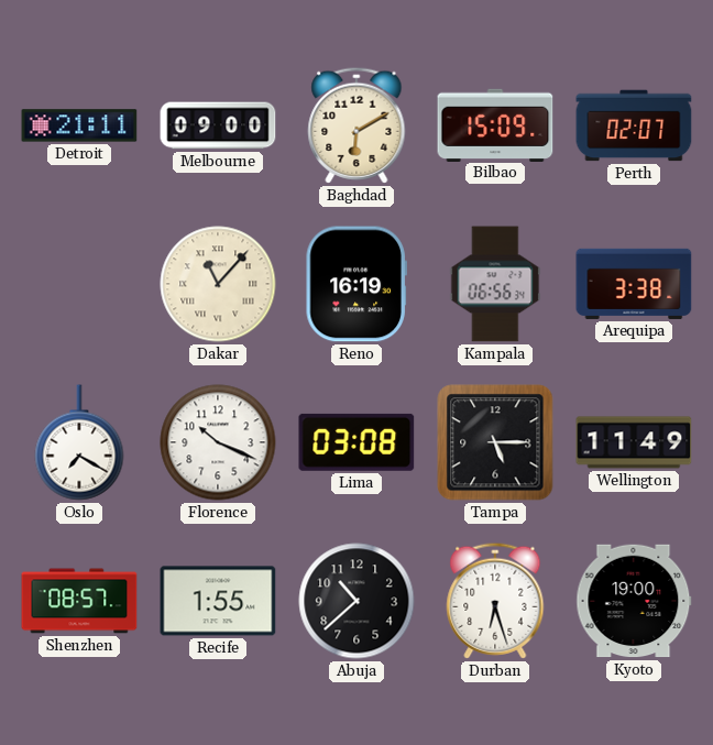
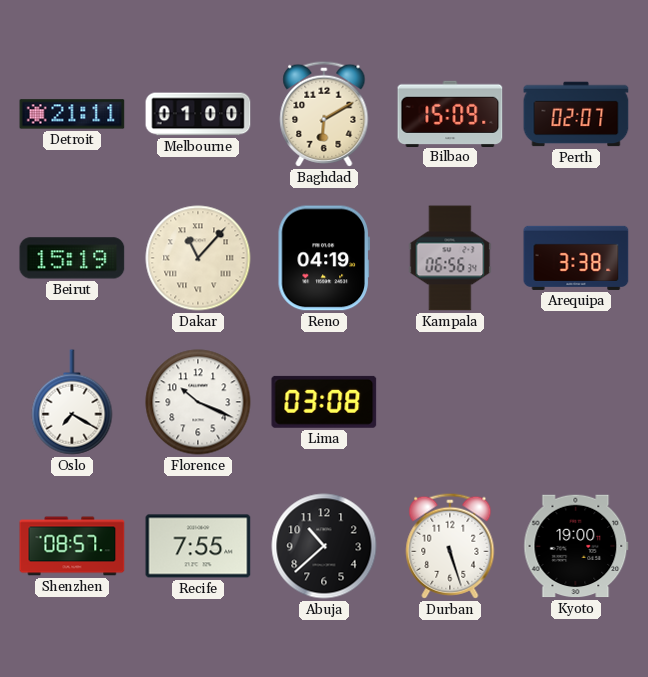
Melbourne: 09:00 -> 01:00 (198, 114)
Beirut: none -> 15:19 (72, 258)
Reno: 16:19 -> 04:19 (324, 258)
Tampa: 5:15 -> none (495, 442)
Wellington: 11:49 -> none (634, 442)
Recife: 1:55 -> 7:55 (198, 546)
Durban: 6:27 -> 5:27 (450, 546)
